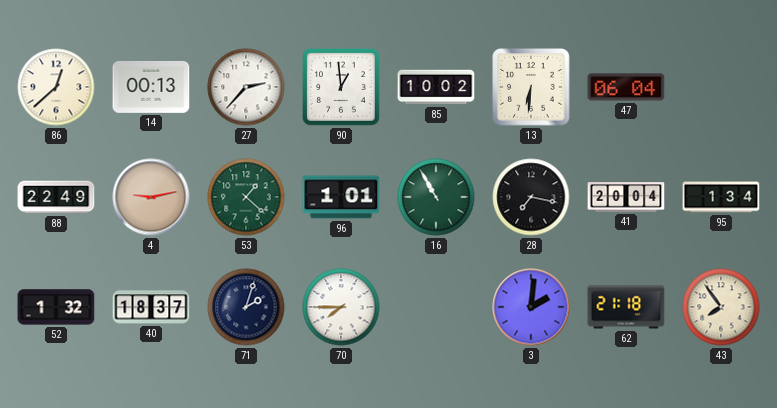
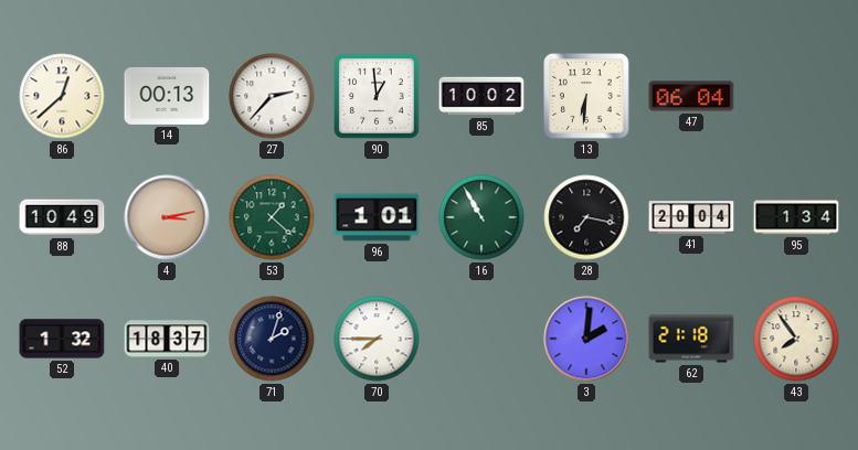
88: 22:49 -> 10:49 (62, 217)
4: 9:13 -> 3:13 (167, 217)
